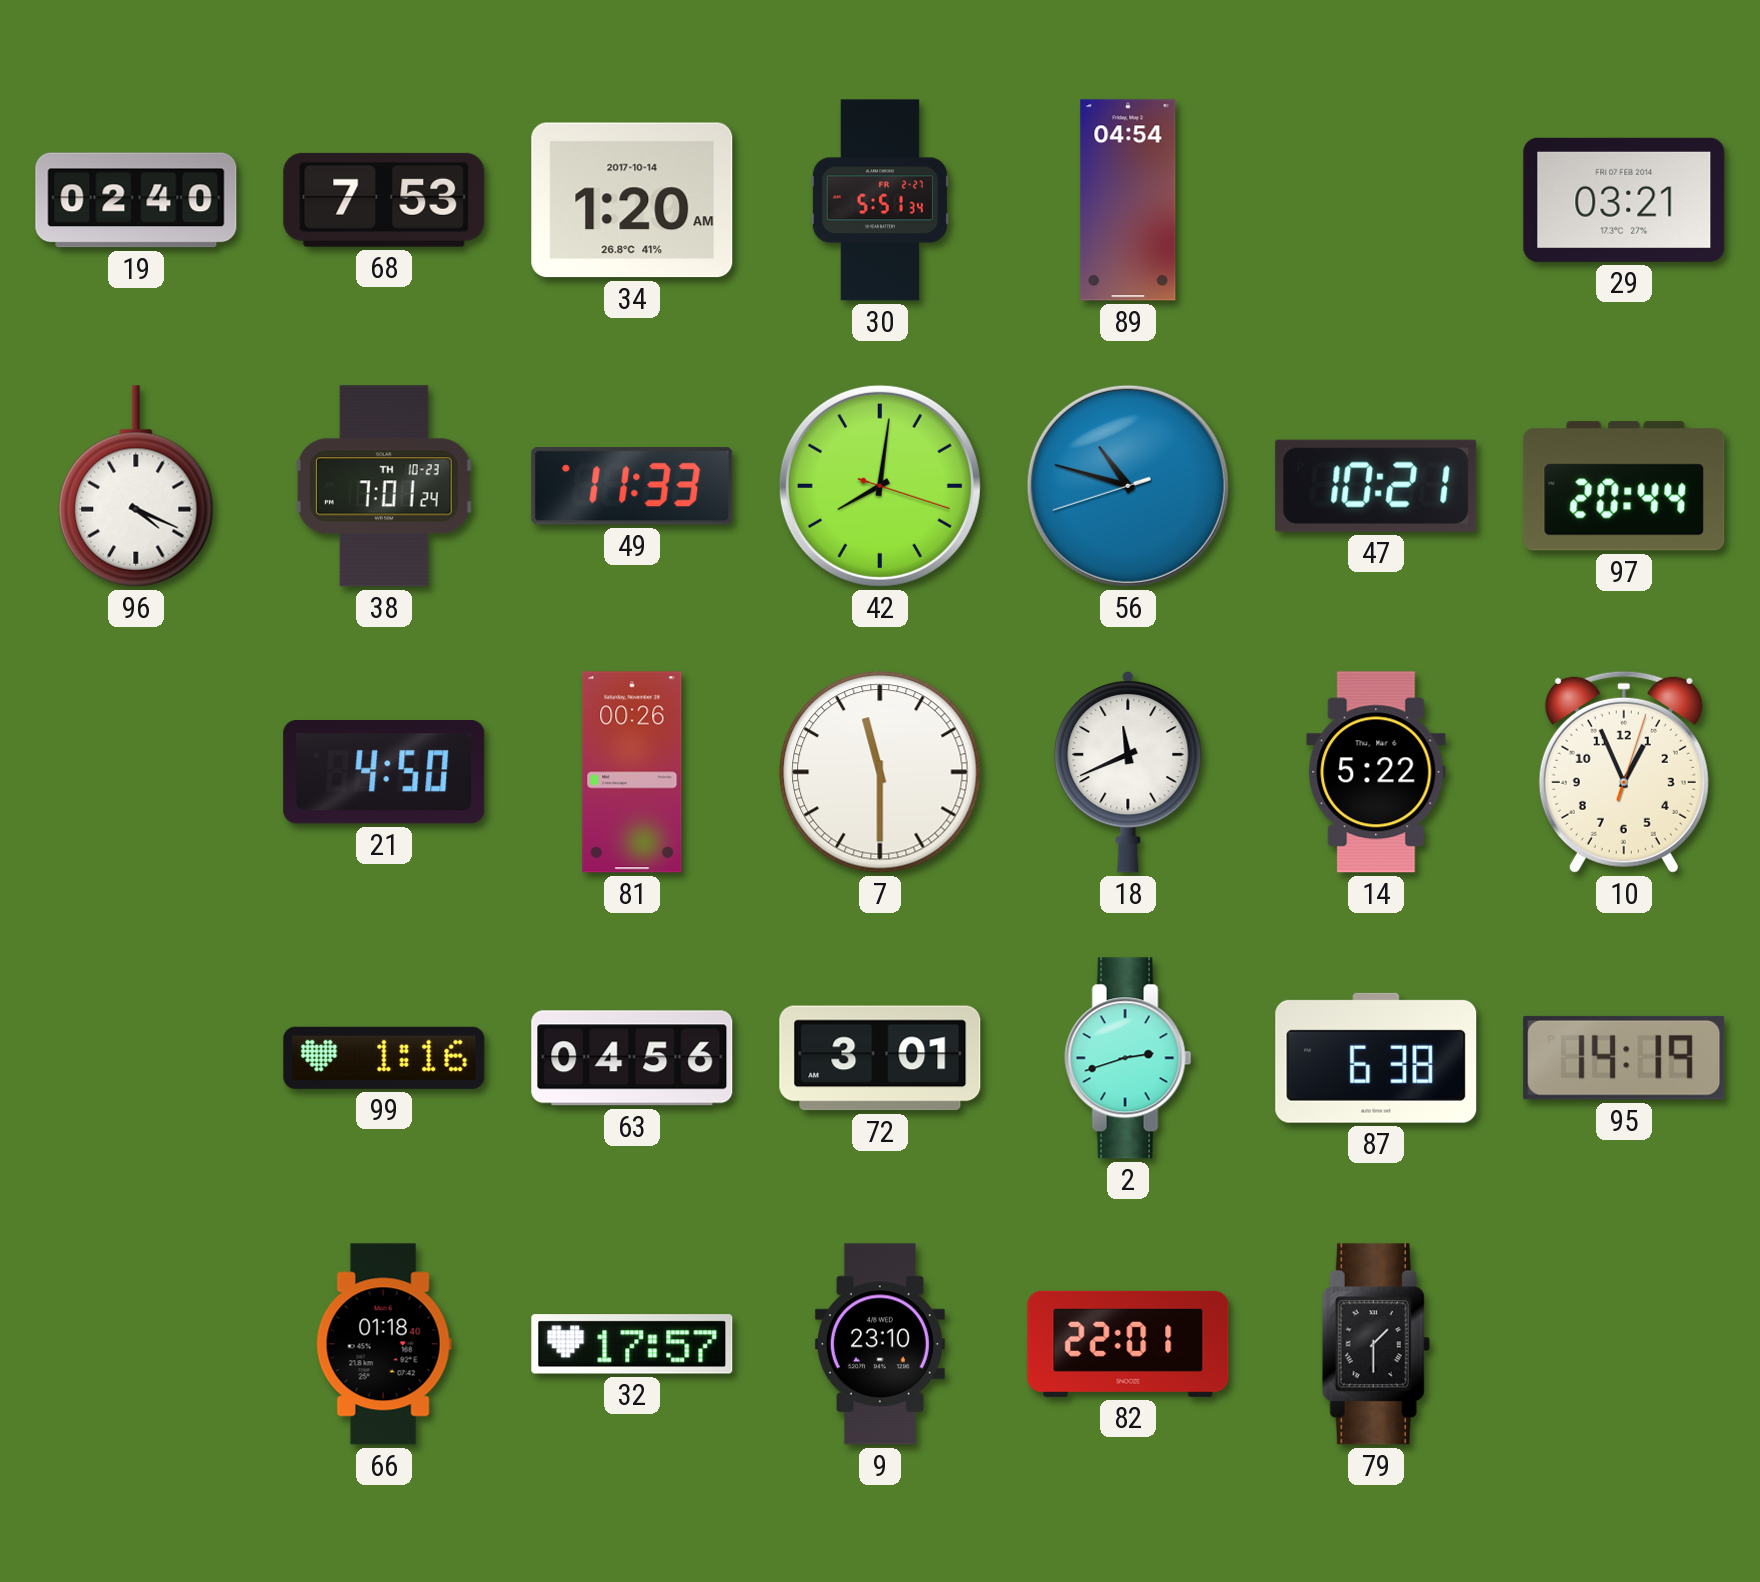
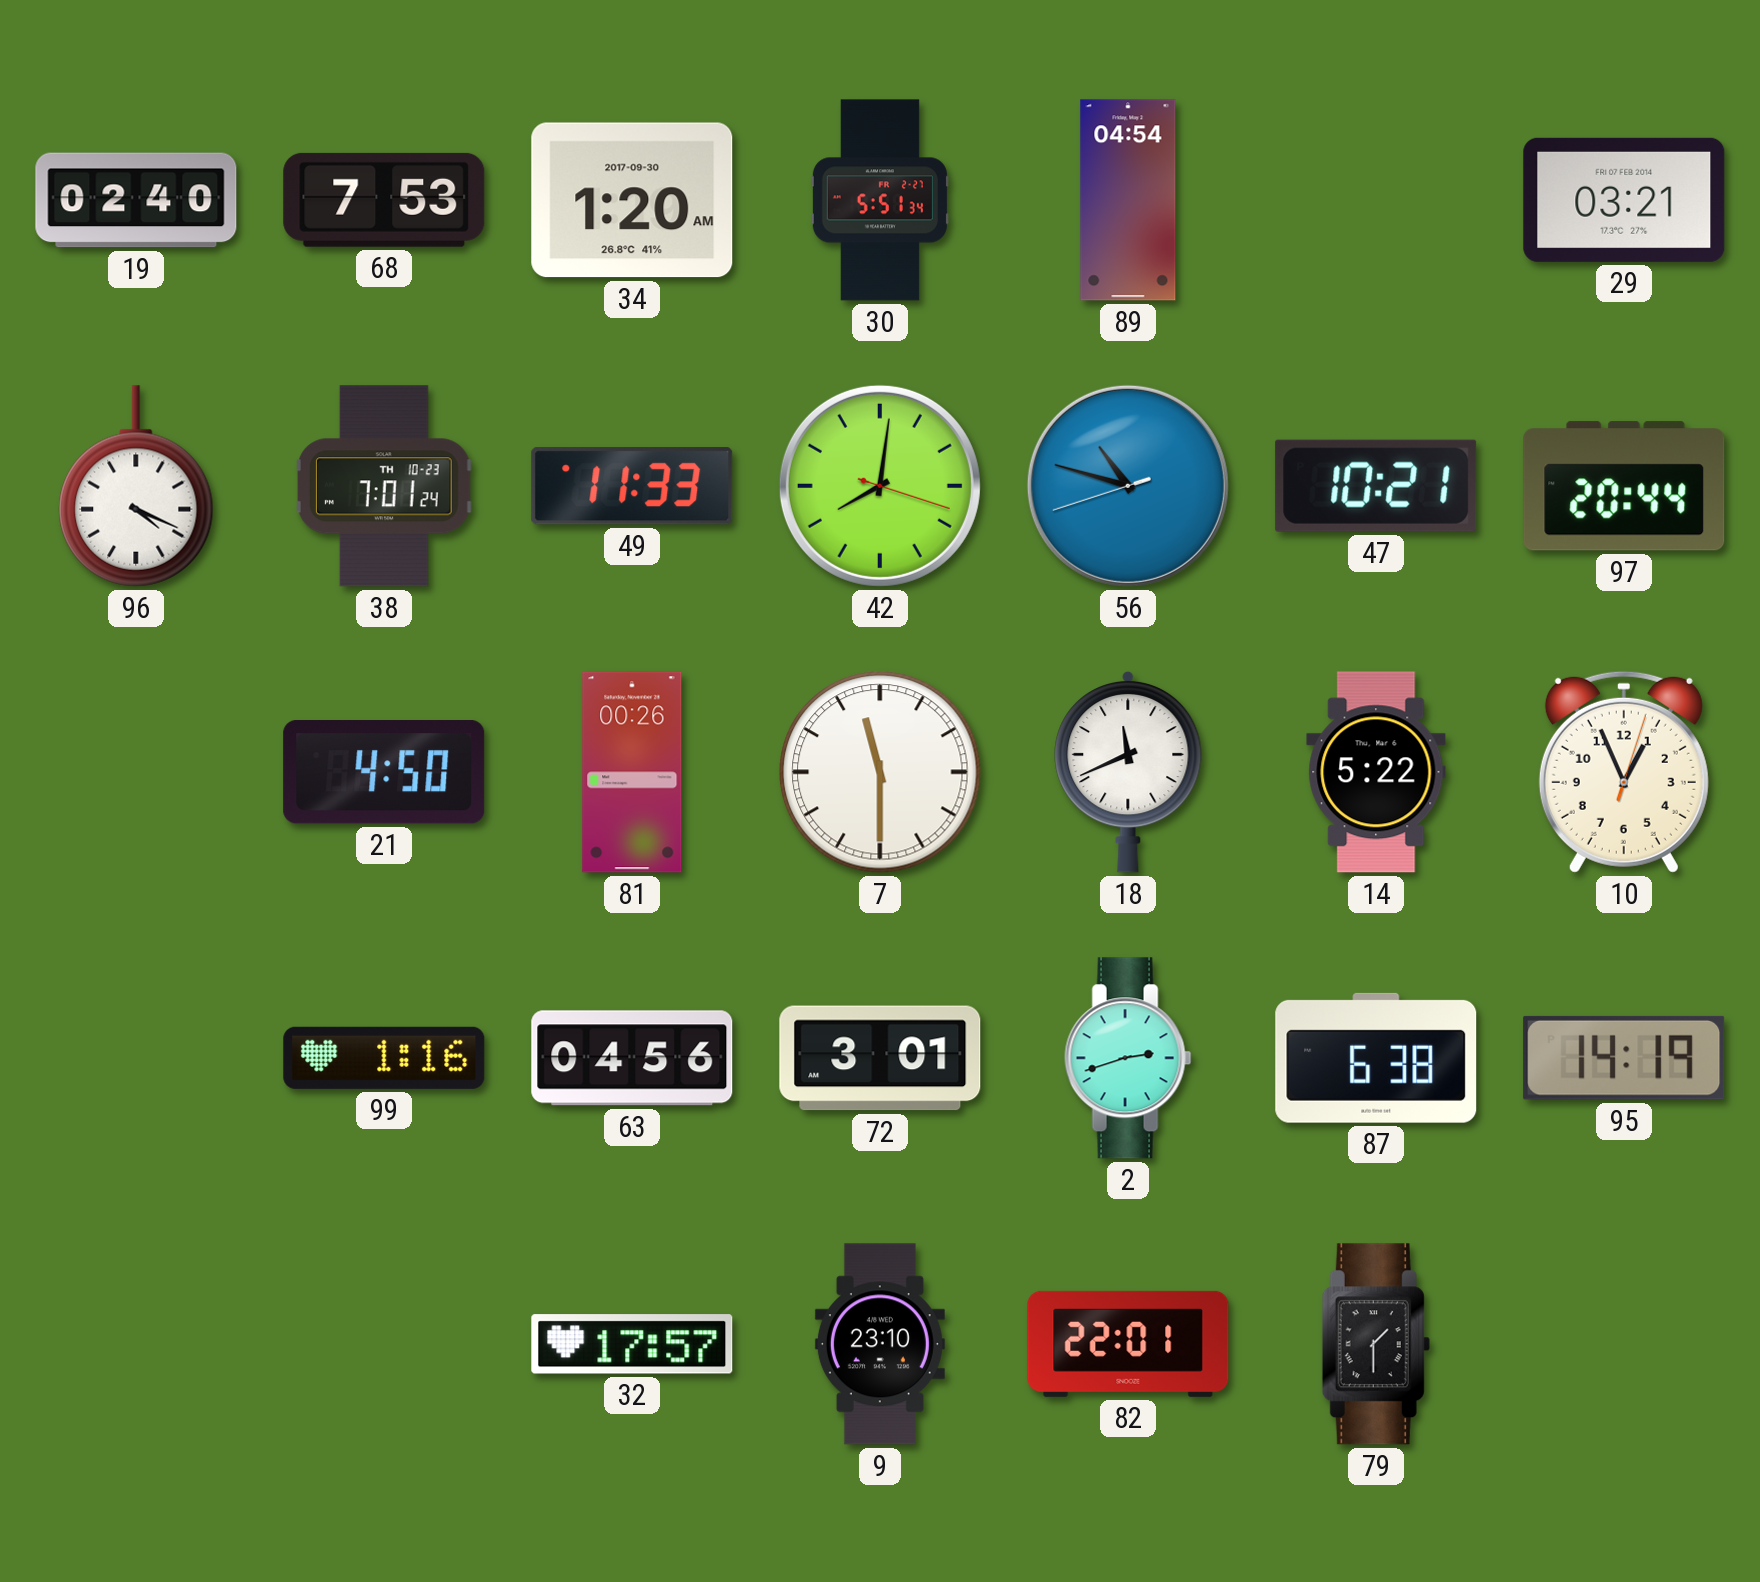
34 date: 2017-10-14 -> 2017-09-30 (632, 200)
66: 01:18 -> none (384, 1344)
